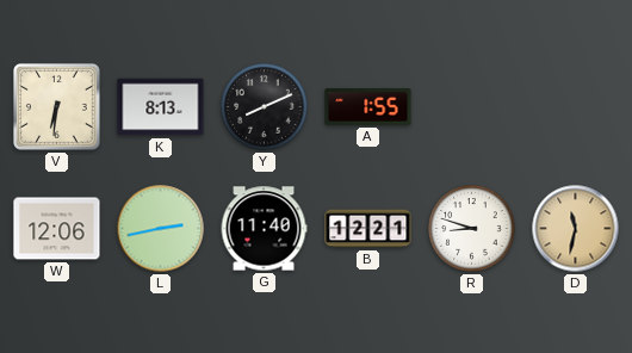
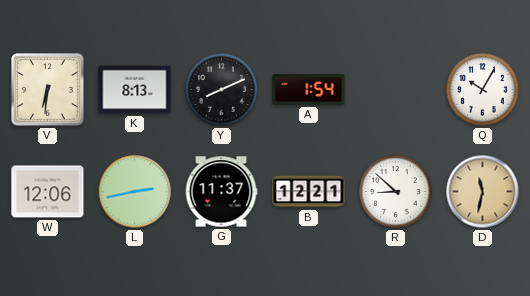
A: 1:55 -> 1:54 (309, 90)
Q: none -> 10:05 (483, 90)
G: 11:40 -> 11:37 (221, 192)
R: 8:48 -> 8:52 (396, 192)
